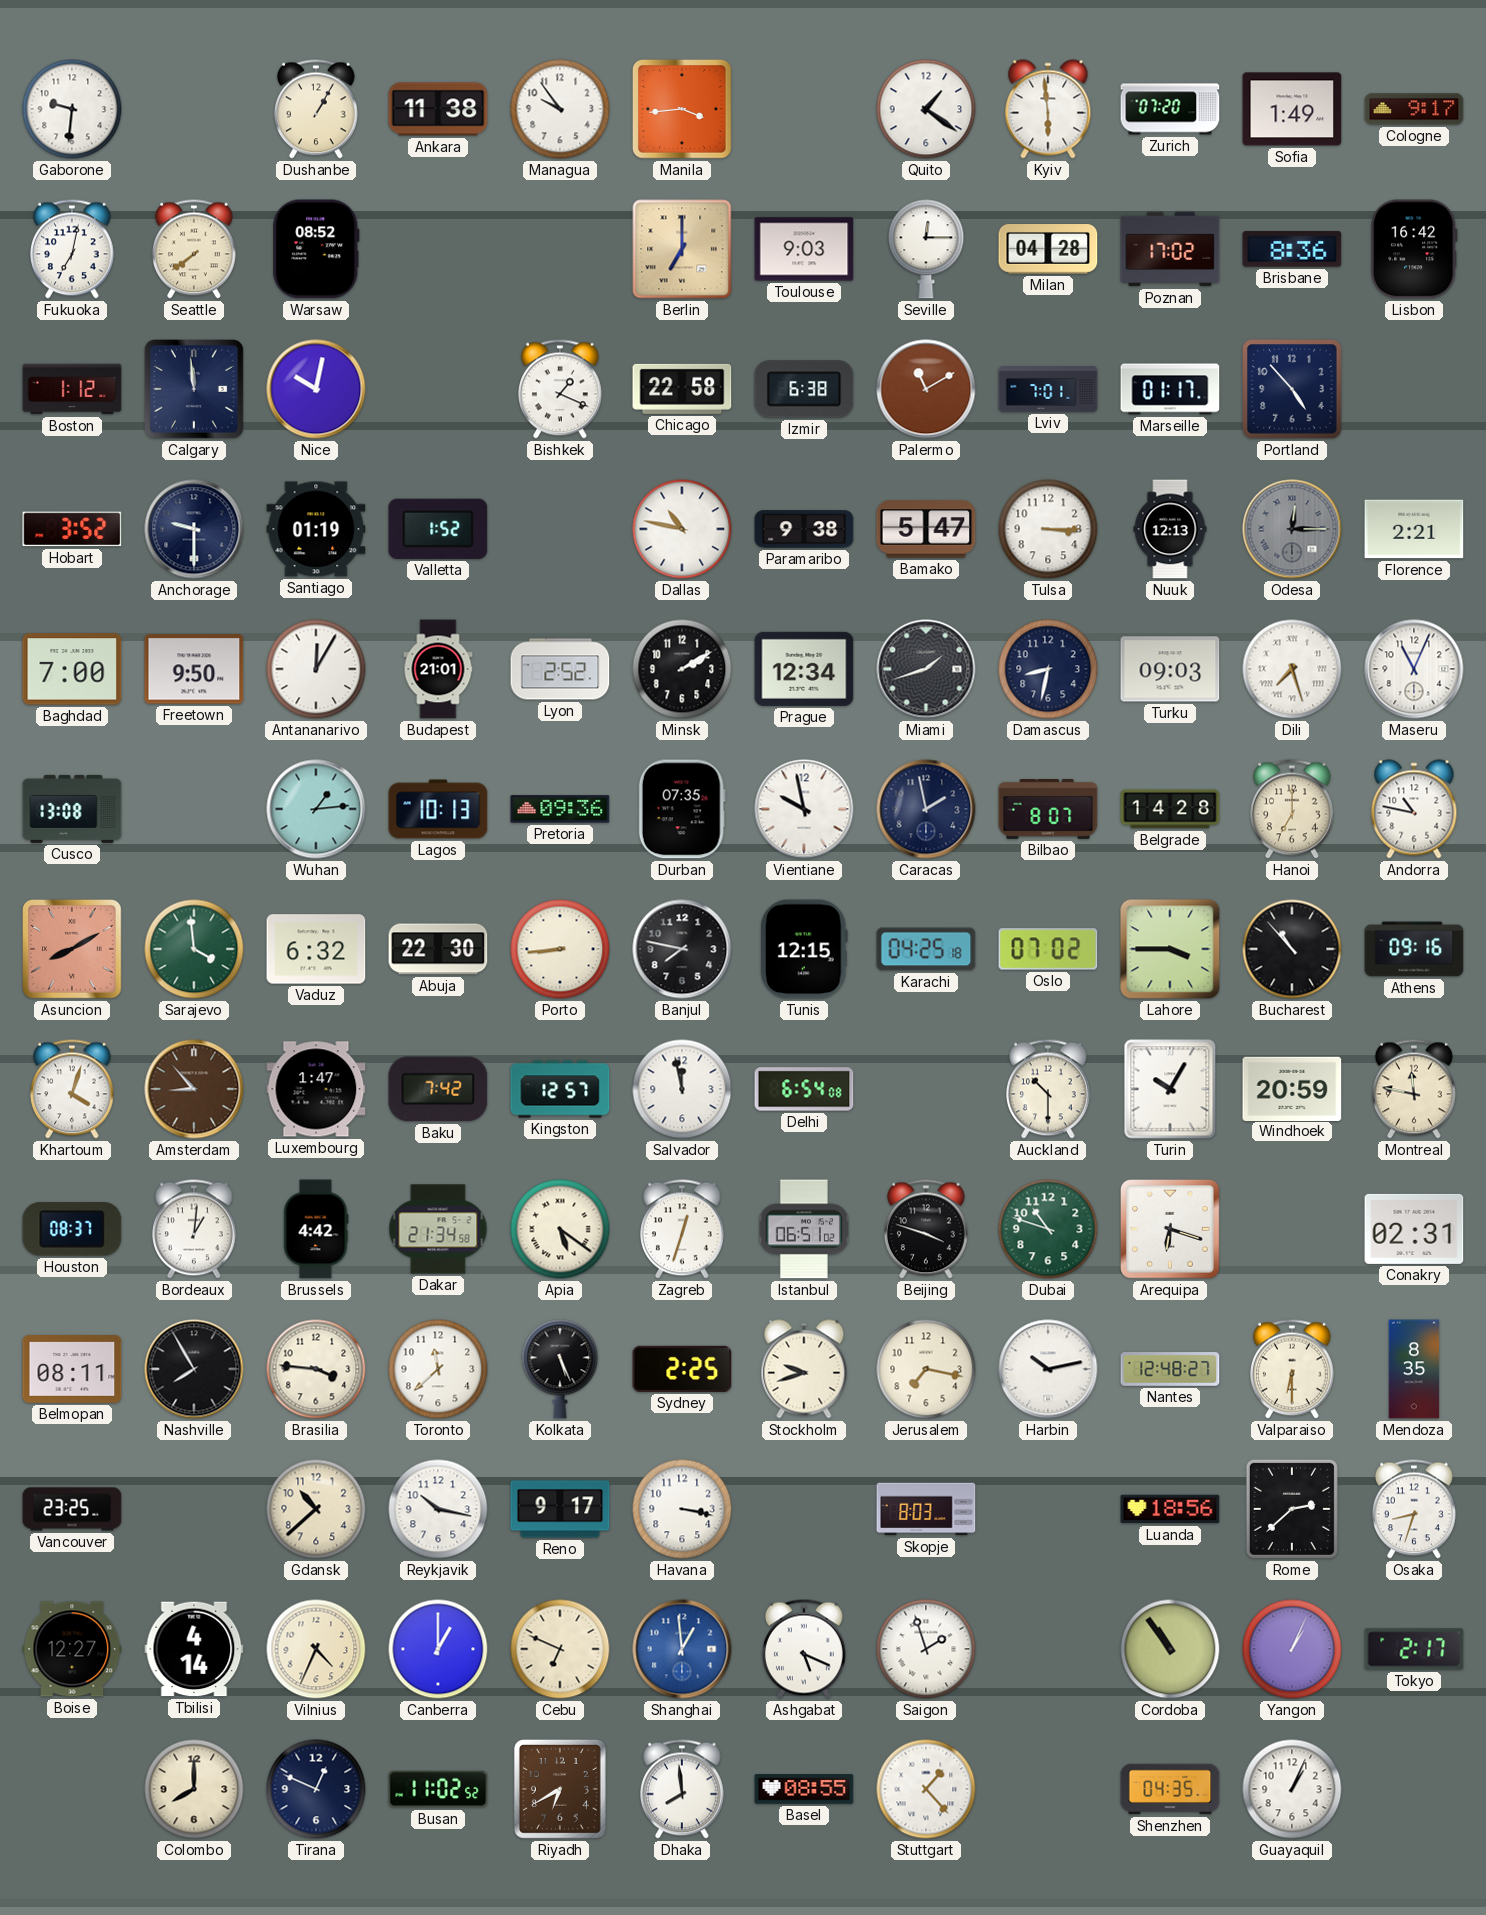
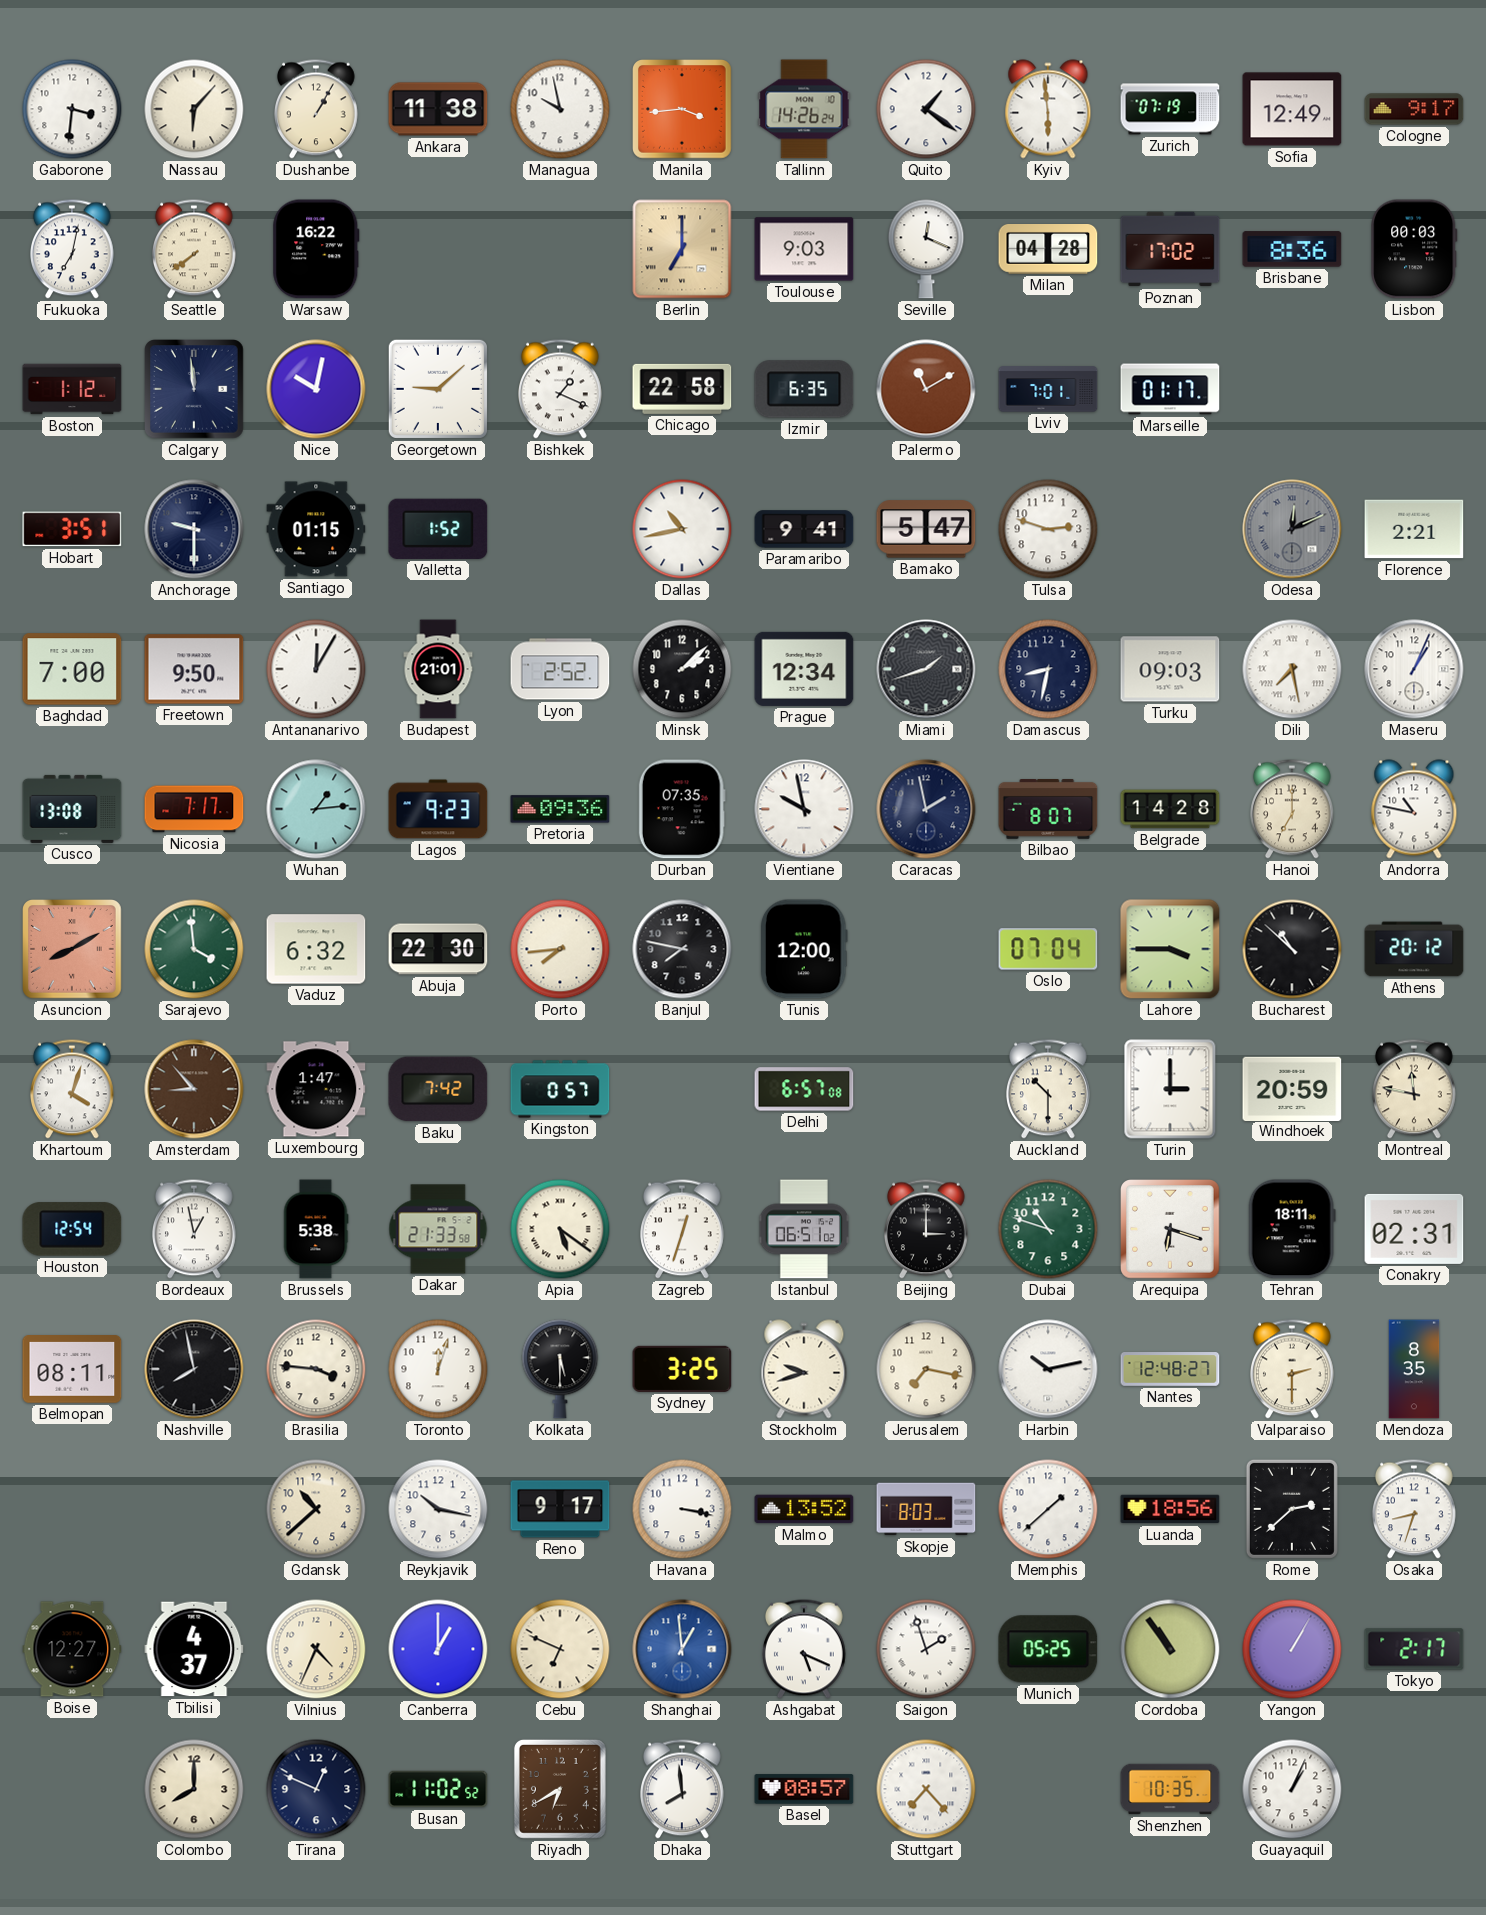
Gaborone: 9:31 -> 3:31 (72, 109)
Nassau: none -> 6:07 (194, 109)
Managua: 9:54 -> 9:58 (560, 109)
Tallinn: none -> 14:26 (804, 109)
Zurich: 07:20 -> 07:19 (1170, 109)
Sofia: 1:49 -> 12:49 (1292, 109)
Warsaw: 08:52 -> 16:22 (316, 249)
Seville: 12:15 -> 12:19 (926, 249)
Lisbon: 16:42 -> 00:03 (1414, 249)
Georgetown: none -> 9:08 (438, 389)
Izmir: 6:38 -> 6:35 (804, 389)
Portland: 4:53 -> none (1292, 389)
Hobart: 3:52 -> 3:51 (72, 529)
Santiago: 01:19 -> 01:15 (316, 529)
Dallas: 10:47 -> 10:43 (682, 529)
Paramaribo: 9:38 -> 9:41 (804, 529)
Tulsa: 3:15 -> 2:48 (1048, 529)
Nuuk: 12:13 -> none (1170, 529)
Odesa: 12:15 -> 12:11 (1292, 529)
Minsk: 2:10 -> 2:08 (682, 669)
Dili: 7:27 -> 7:28 (1292, 669)
Maseru: 11:04 -> 1:04 (1414, 669)
Nicosia: none -> 7:17 (194, 809)
Lagos: 10:13 -> 9:23 (438, 809)
Porto: 8:44 -> 7:44 (560, 949)
Tunis: 12:15 -> 12:00 (804, 949)
Karachi: 04:25 -> none (926, 949)
Oslo: 07:02 -> 07:04 (1048, 949)
Bucharest: 10:53 -> 10:52 (1292, 949)
Athens: 09:16 -> 20:12 (1414, 949)
Kingston: 12:57 -> 0:57 (560, 1089)
Salvador: 11:58 -> none (682, 1089)
Delhi: 6:54 -> 6:57 (804, 1089)
Turin: 10:05 -> 3:00 (1170, 1089)
Houston: 08:37 -> 12:54 (72, 1229)
Bordeaux: 1:01 -> 12:58 (195, 1229)
Brussels: 4:42 -> 5:38 (316, 1229)
Dakar: 21:34 -> 21:33 (438, 1229)
Beijing: 3:48 -> 3:00 (927, 1229)
Tehran: none -> 18:11 (1292, 1229)
Nashville: 7:55 -> 7:58 (194, 1369)
Toronto: 11:38 -> 12:03 (438, 1369)
Kolkata: 5:26 -> 5:30 (560, 1369)
Sydney: 2:25 -> 3:25 (682, 1369)
Valparaiso: 6:30 -> 2:30 (1293, 1369)
Vancouver: 23:25 -> none (72, 1509)
Malmo: none -> 13:52 (804, 1509)
Memphis: none -> 1:38 (1048, 1509)
Tbilisi: 4:14 -> 4:37 (194, 1649)
Munich: none -> 05:25 (1048, 1649)
Yangon: 1:04 -> 1:05 (1292, 1649)
Basel: 08:55 -> 08:57 (804, 1789)
Stuttgart: 1:23 -> 7:23 (926, 1789)
Shenzhen: 04:35 -> 10:35 (1170, 1789)
